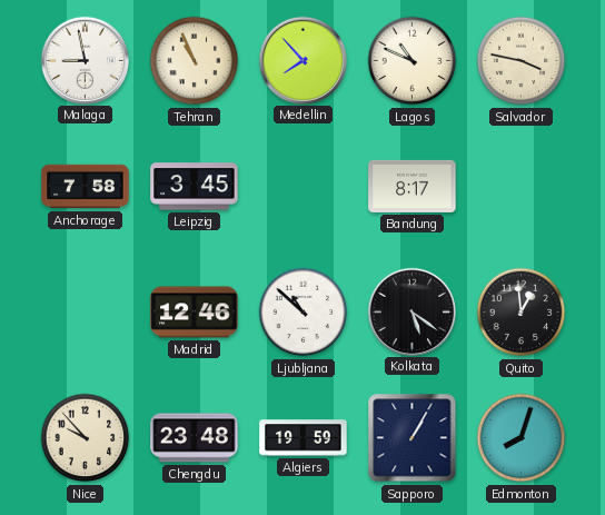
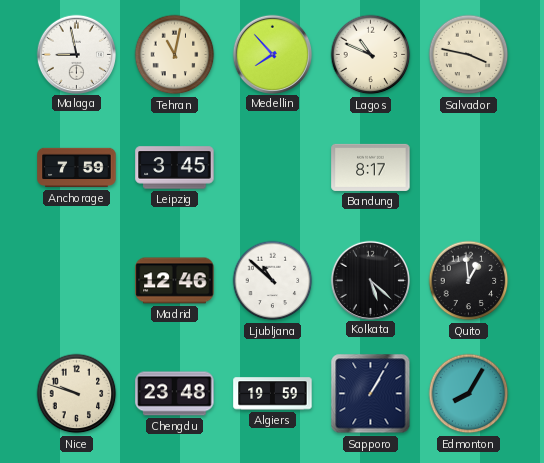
Tehran: 10:56 -> 11:02 (175, 55)
Anchorage: 7:58 -> 7:59 (77, 168)
Kolkata: 5:21 -> 5:22 (370, 280)
Nice: 9:53 -> 9:48 (77, 394)
Edmonton: 8:03 -> 8:05 (469, 394)
